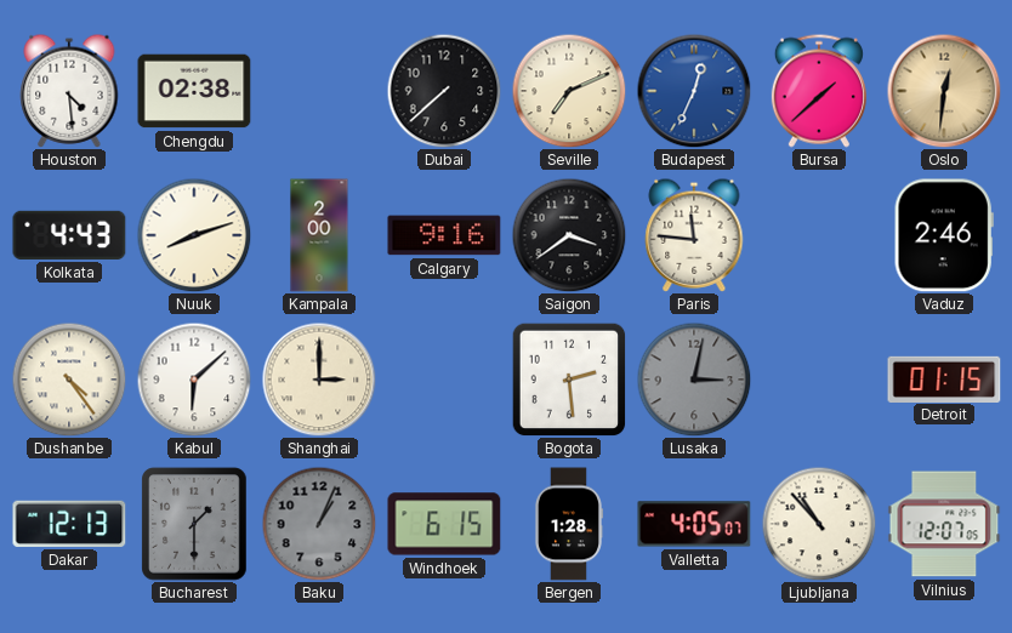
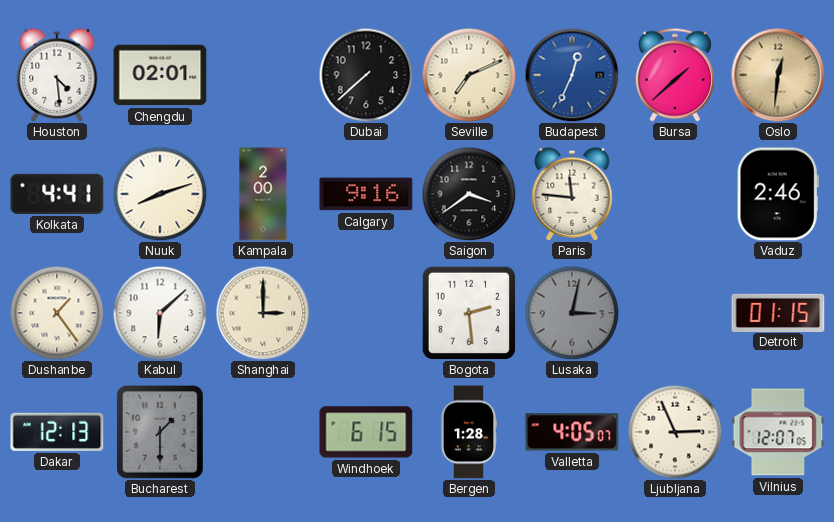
Chengdu: 02:38 -> 02:01 (160, 75)
Kolkata: 4:43 -> 4:41 (57, 194)
Dushanbe: 4:24 -> 1:24 (57, 313)
Baku: 1:04 -> none (319, 524)
Ljubljana: 10:53 -> 2:56 (675, 432)
